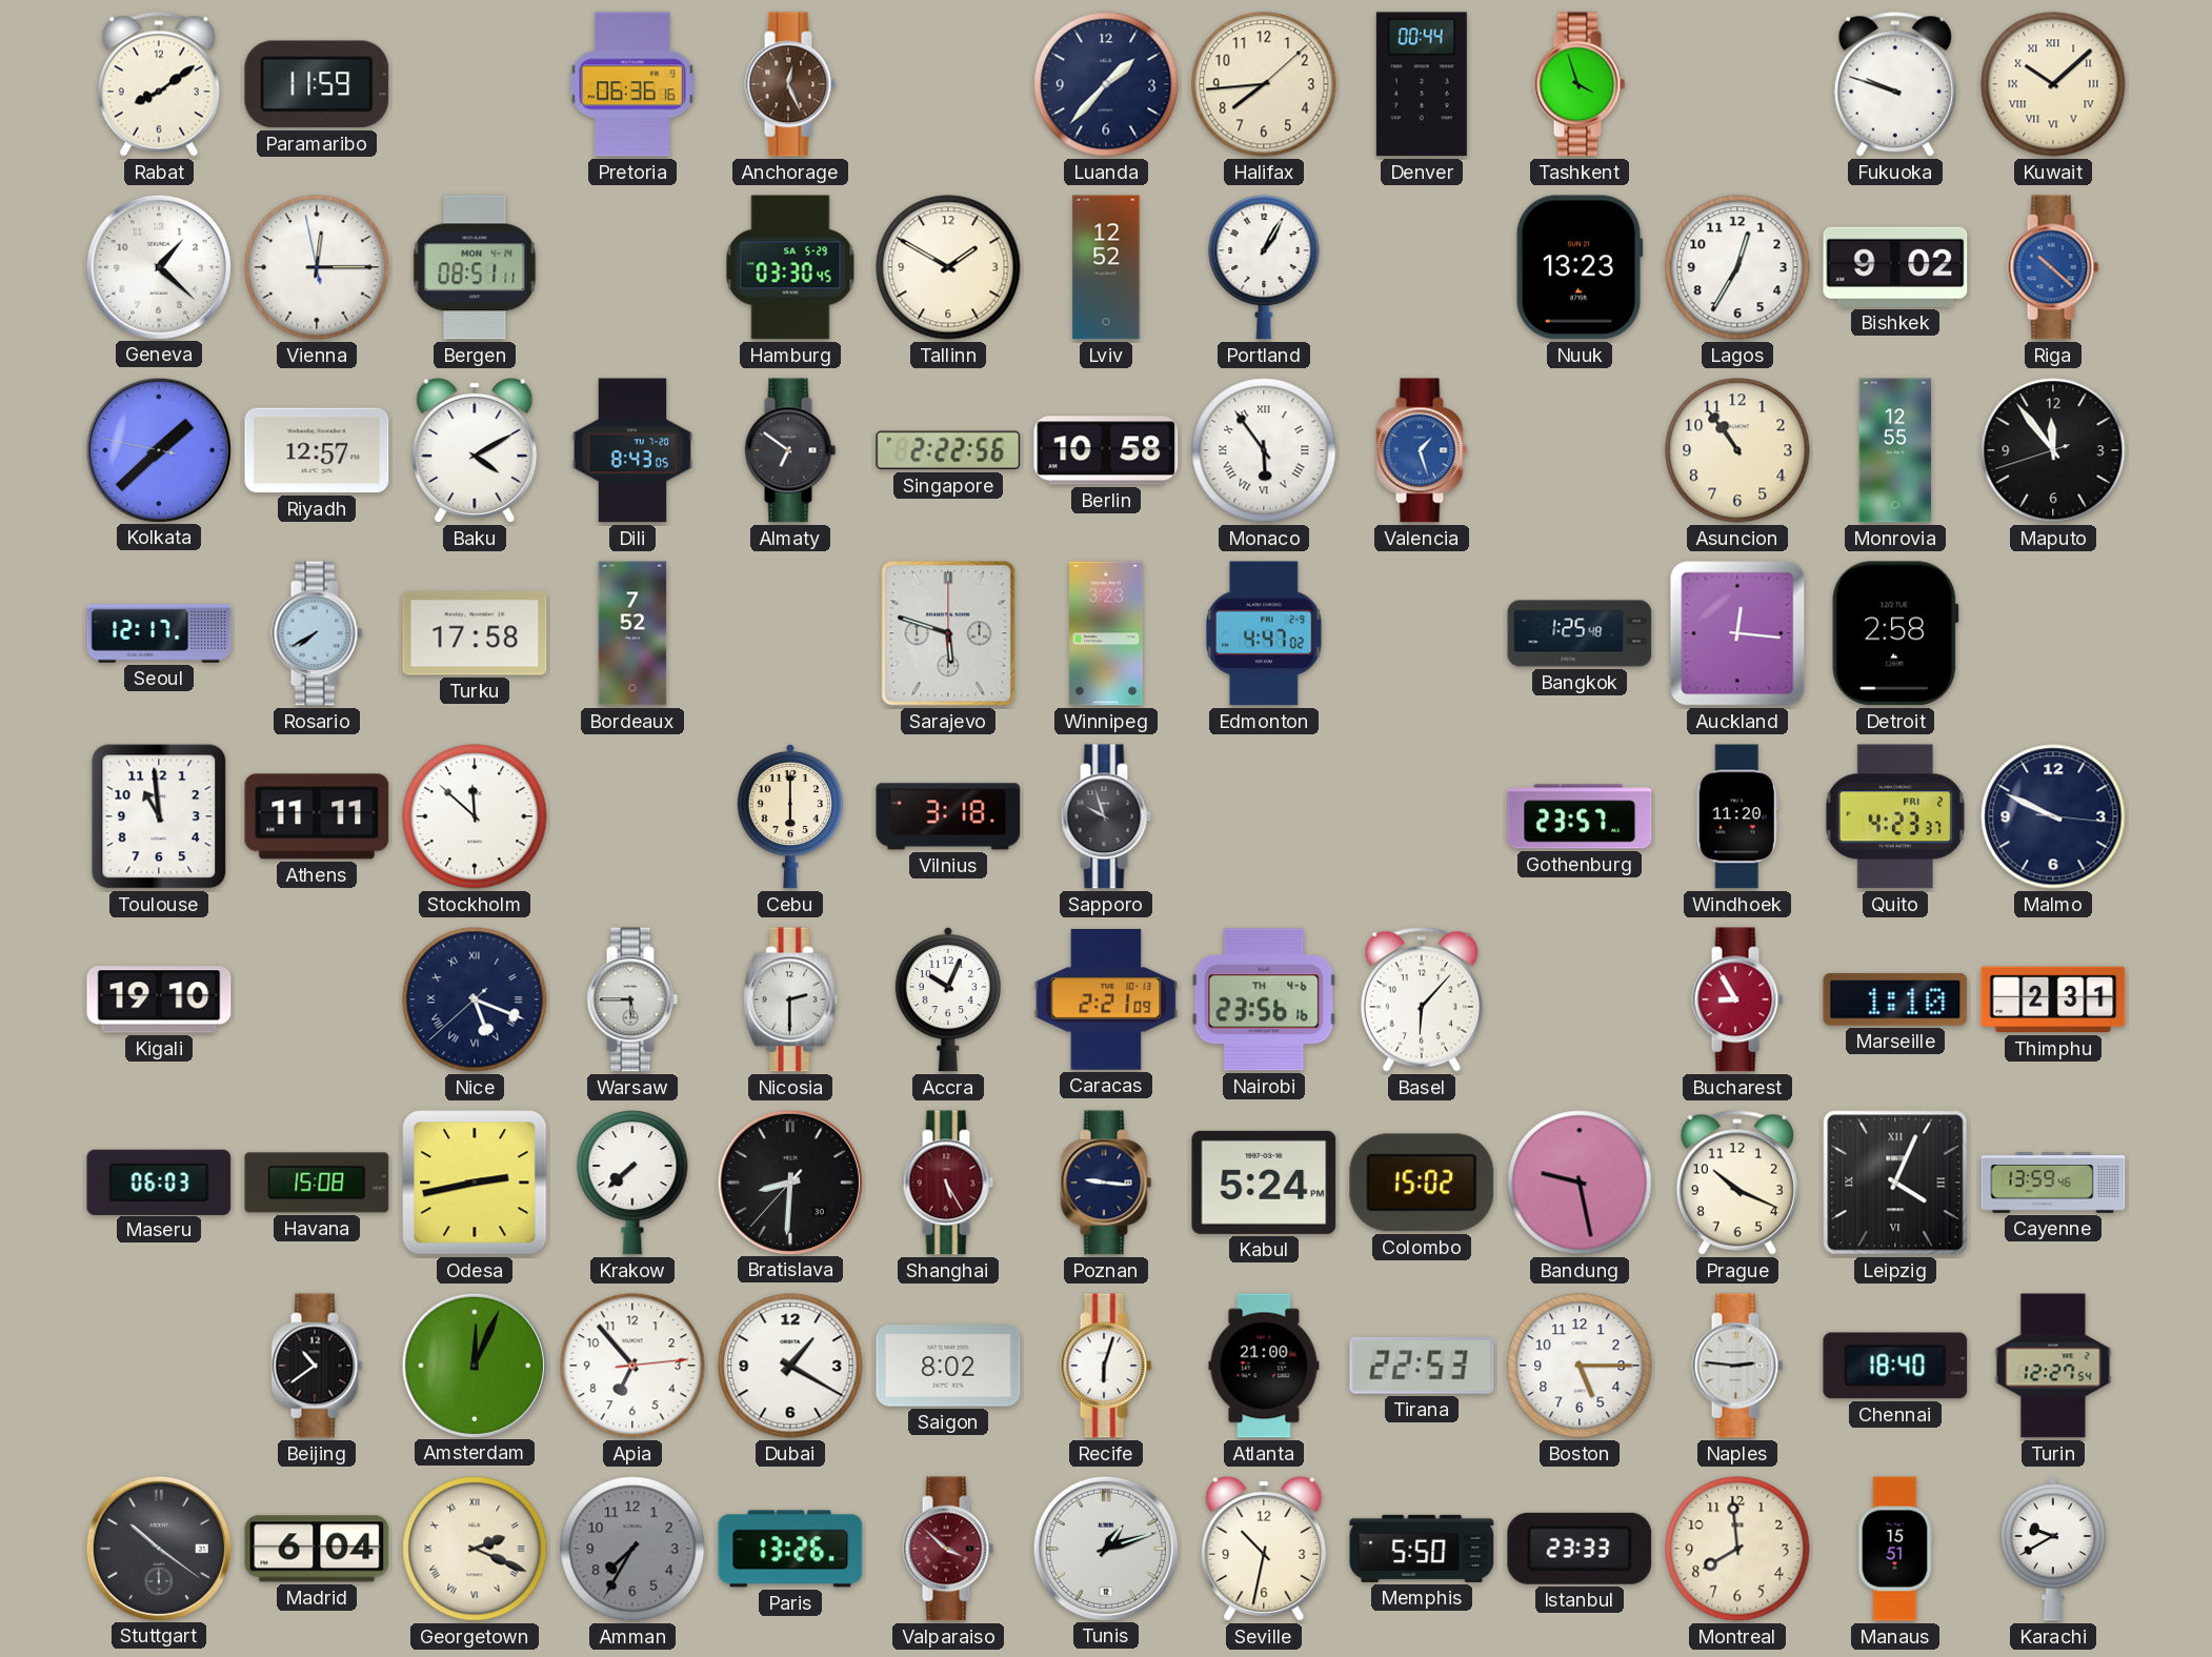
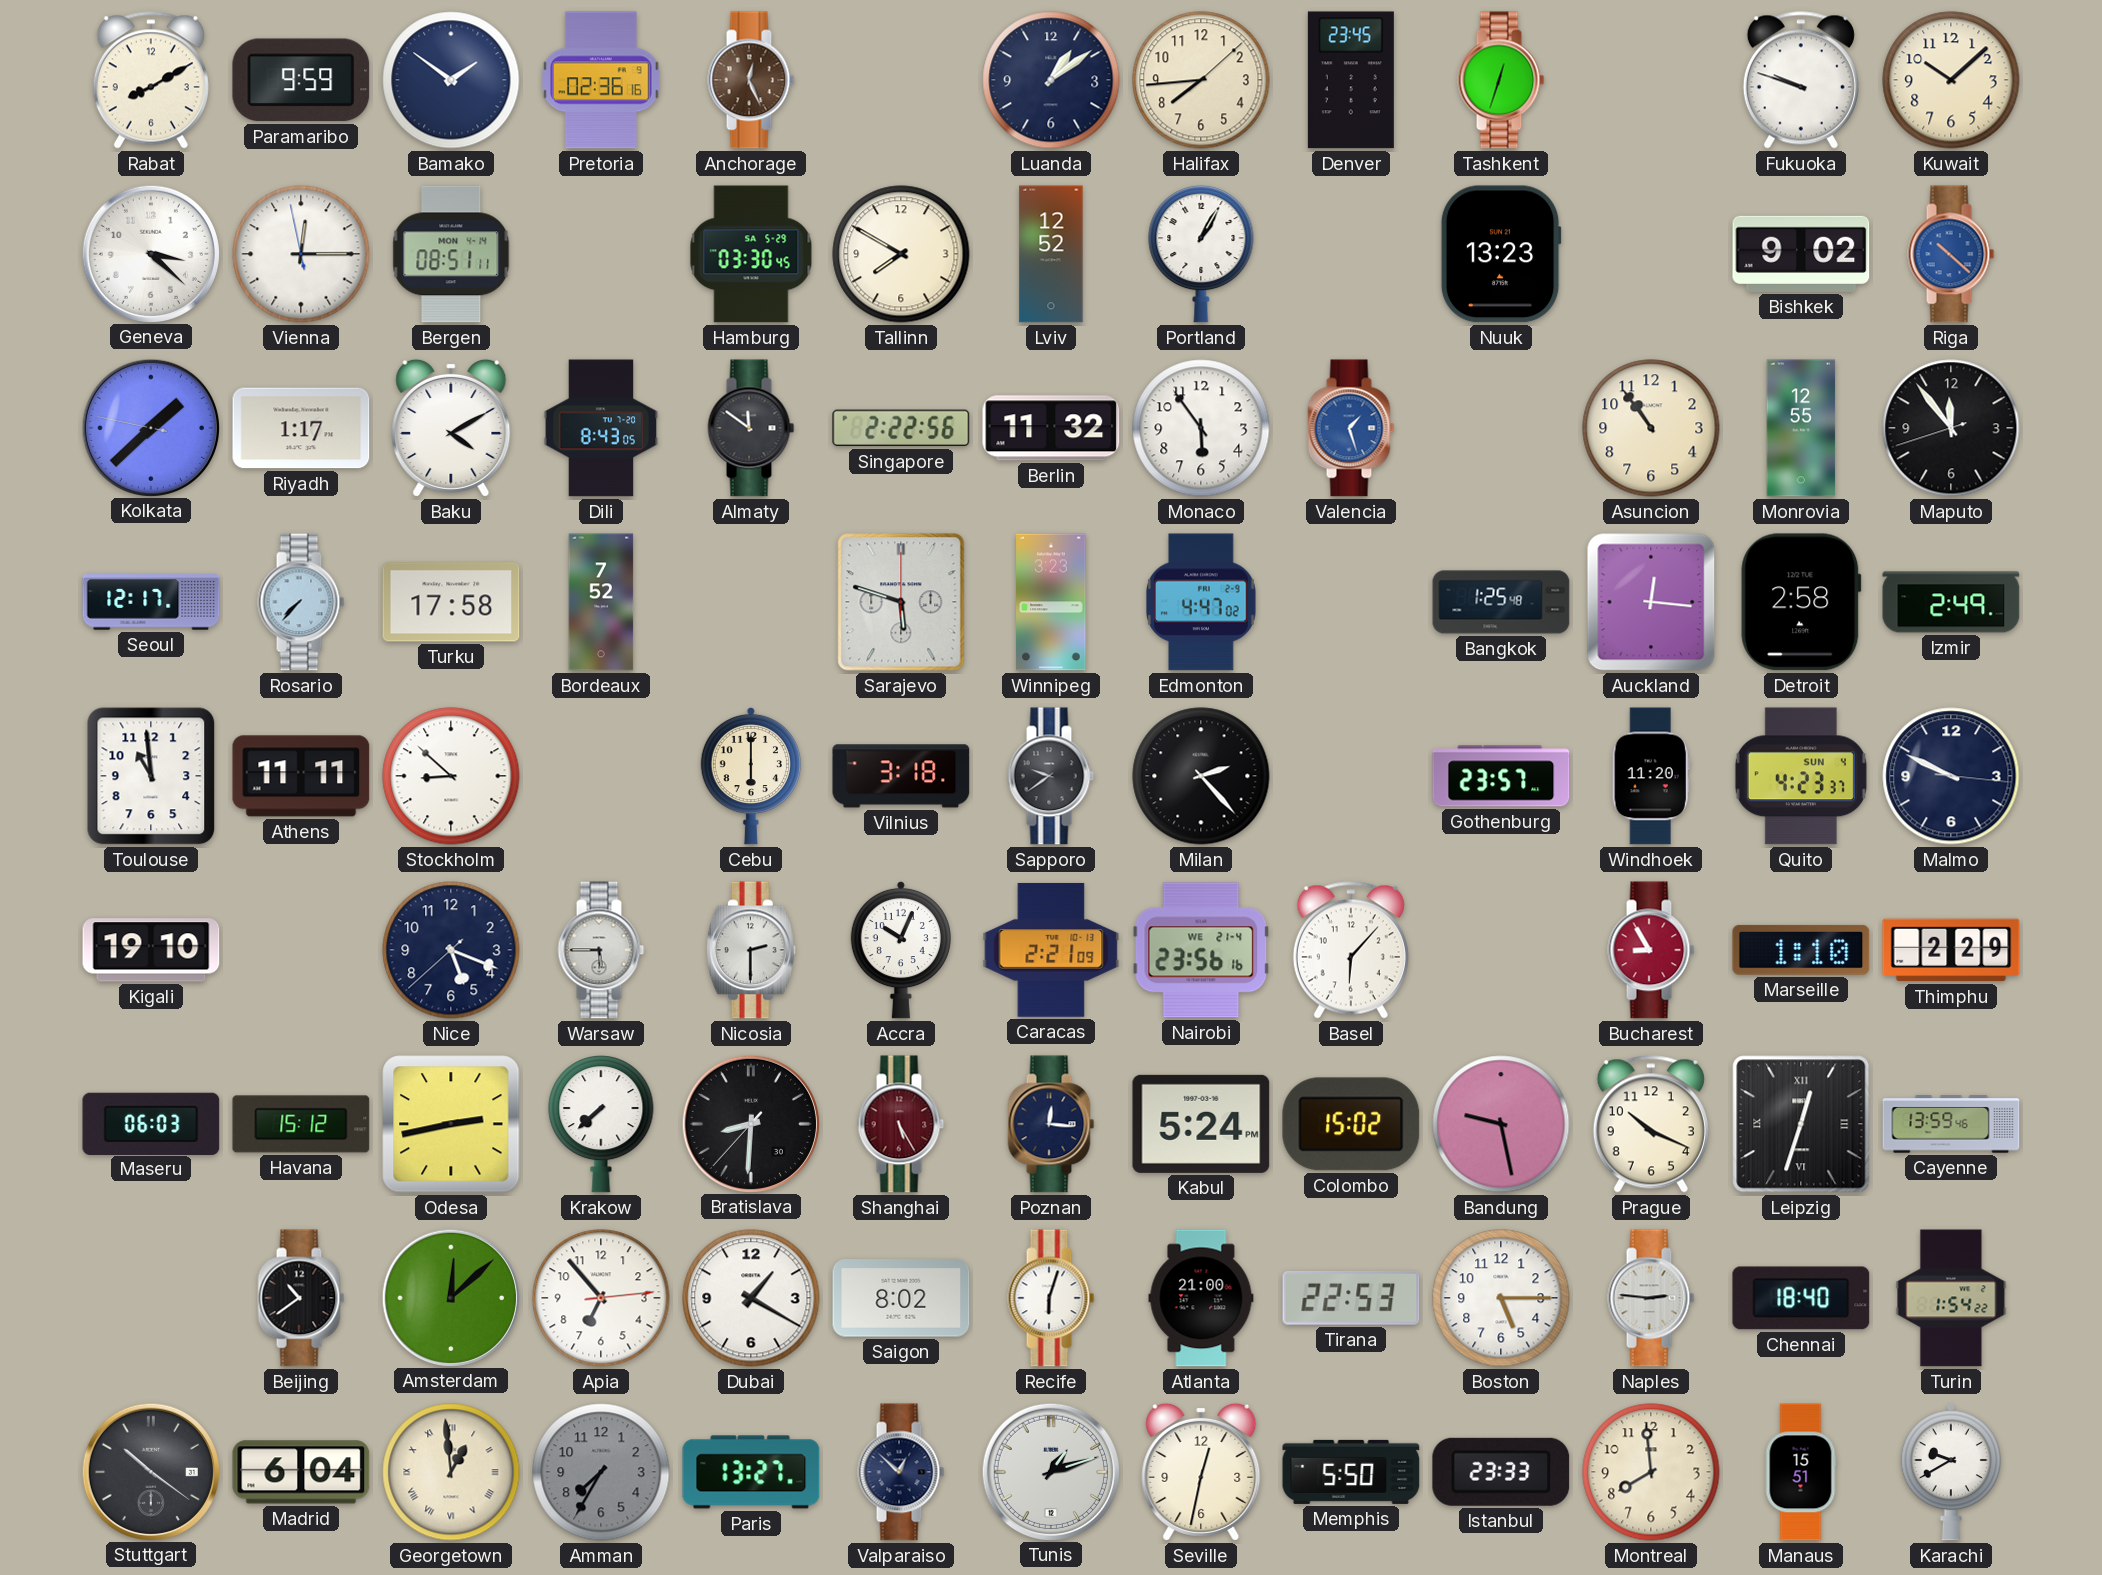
Rabat: 8:09 -> 8:10 (151, 80)
Paramaribo: 11:59 -> 9:59 (301, 80)
Bamako: none -> 1:51 (451, 80)
Pretoria: 06:36 -> 02:36 (601, 80)
Luanda: 1:37 -> 1:09 (1051, 80)
Denver: 00:44 -> 23:45 (1351, 80)
Tashkent: 3:57 -> 12:33 (1501, 80)
Kuwait numerals: Roman -> Arabic (1951, 80)
Geneva: 1:22 -> 3:22 (150, 253)
Tallinn: 1:50 -> 7:50 (901, 254)
Lagos: 12:35 -> none (1737, 267)
Riyadh: 12:57 -> 1:17 (301, 428)
Almaty: 6:51 -> 11:51 (751, 428)
Berlin: 10:58 -> 11:32 (1051, 428)
Monaco numerals: Roman -> Arabic (1201, 428)
Rosario: 7:40 -> 7:37 (301, 602)
Izmir: none -> 2:49 (1951, 602)
Stockholm: 11:52 -> 8:52 (451, 776)
Sapporo: 9:57 -> 9:39 (1051, 776)
Milan: none -> 2:23 (1201, 776)
Quito date: FRI 2 -> SUN 4 (1801, 776)
Nice numerals: Roman -> Arabic (451, 950)
Nairobi date: TH 4-6 -> WE 21-4 (1201, 950)
Thimphu: 2:31 -> 2:29 (1951, 950)
Havana: 15:08 -> 15:12 (301, 1124)
Poznan: 9:16 -> 12:16 (1051, 1124)
Leipzig: 4:04 -> 12:33 (1801, 1124)
Amsterdam: 12:04 -> 12:08 (450, 1297)
Turin: 12:27 -> 1:54 (1951, 1298)
Georgetown: 2:19 -> 12:59 (451, 1472)
Paris: 13:26 -> 13:27 (751, 1472)
Valparaiso: 3:52 -> 12:52 (901, 1472)
Valparaiso dial: burgundy -> navy (901, 1472)
Seville: 10:32 -> 12:32 (1201, 1472)
